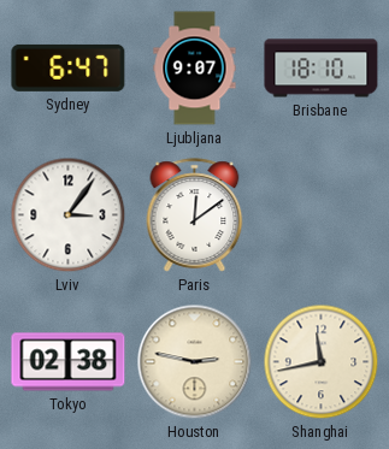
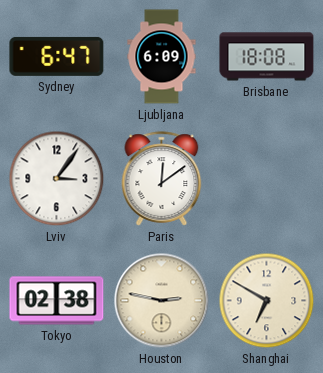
Ljubljana: 9:07 -> 6:09 (162, 57)
Brisbane: 18:10 -> 18:08 (267, 57)
Shanghai: 11:43 -> 6:50 (267, 301)
